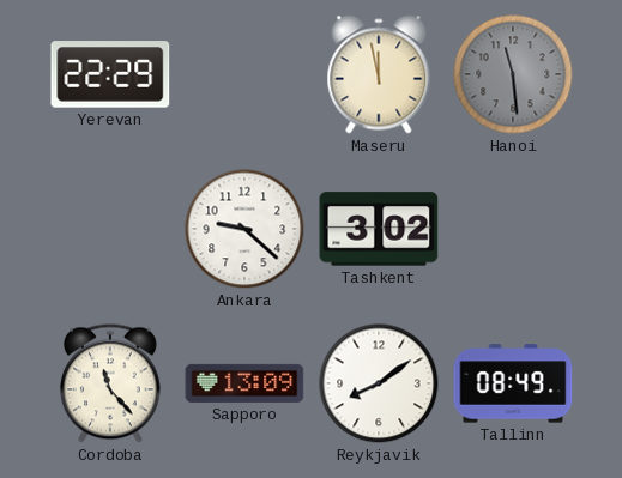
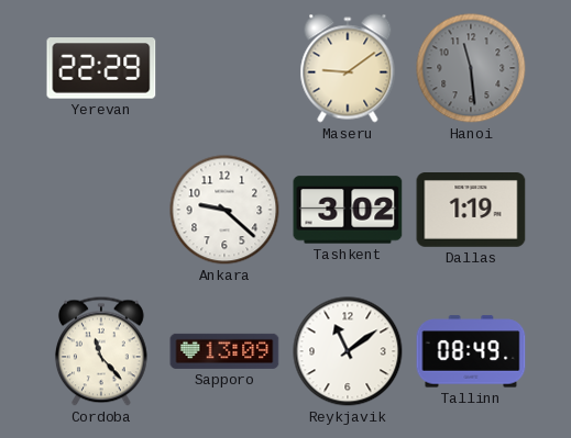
Maseru: 11:58 -> 9:09 (348, 68)
Dallas: none -> 1:19 (471, 211)
Reykjavik: 8:09 -> 11:09 (348, 351)
